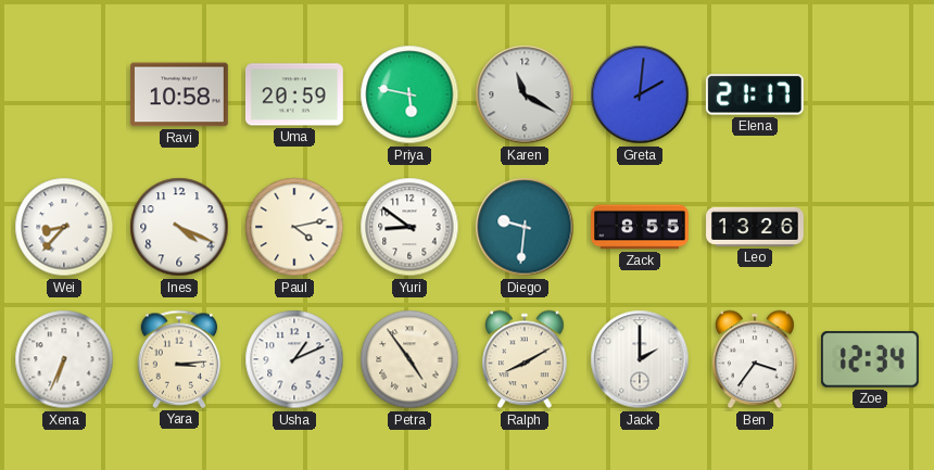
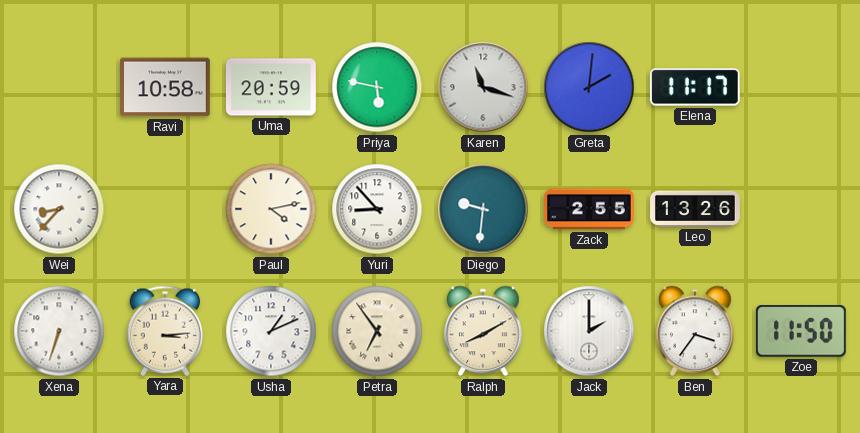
Karen: 11:20 -> 11:18 (483, 87)
Elena: 21:17 -> 11:17 (695, 87)
Ines: 4:19 -> none (179, 227)
Yuri: 8:51 -> 8:53 (377, 209)
Zack: 8:55 -> 2:55 (590, 209)
Xena: 6:34 -> 6:33 (59, 331)
Petra: 4:54 -> 6:54 (377, 331)
Zoe: 12:34 -> 11:50 (801, 331)
